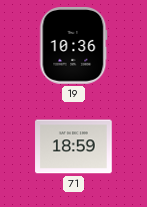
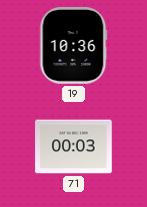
71: 18:59 -> 00:03 (74, 147)
